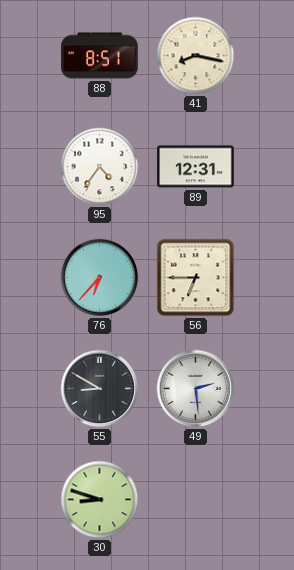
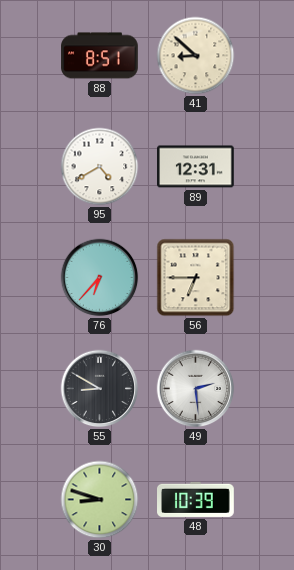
41: 8:17 -> 8:52 (196, 56)
95: 4:36 -> 4:40 (100, 167)
48: none -> 10:39 (196, 499)
